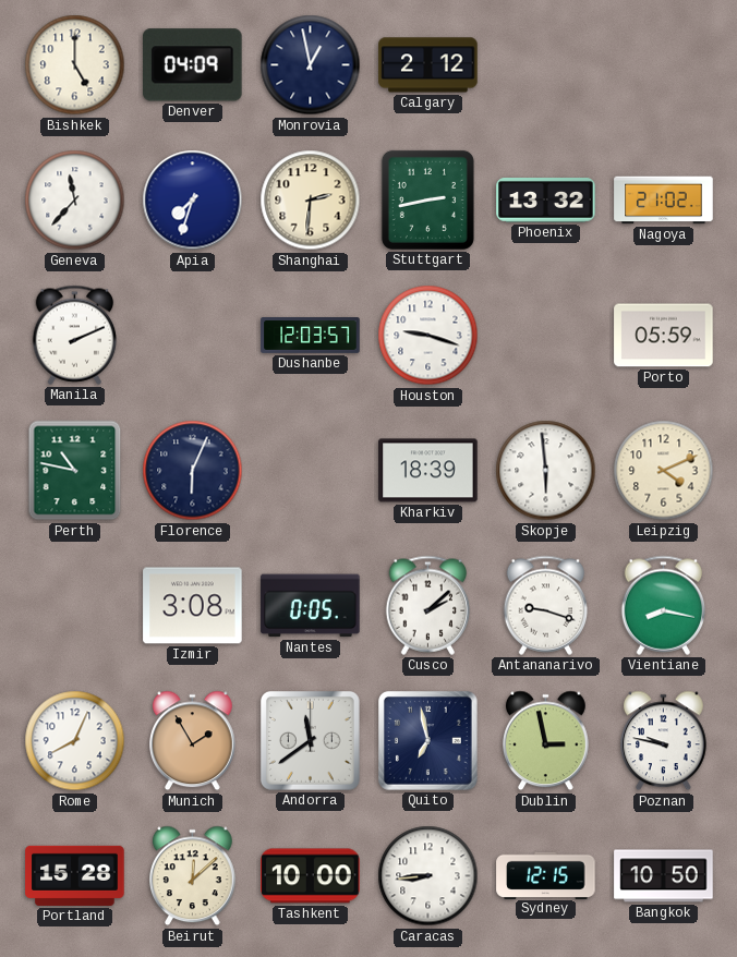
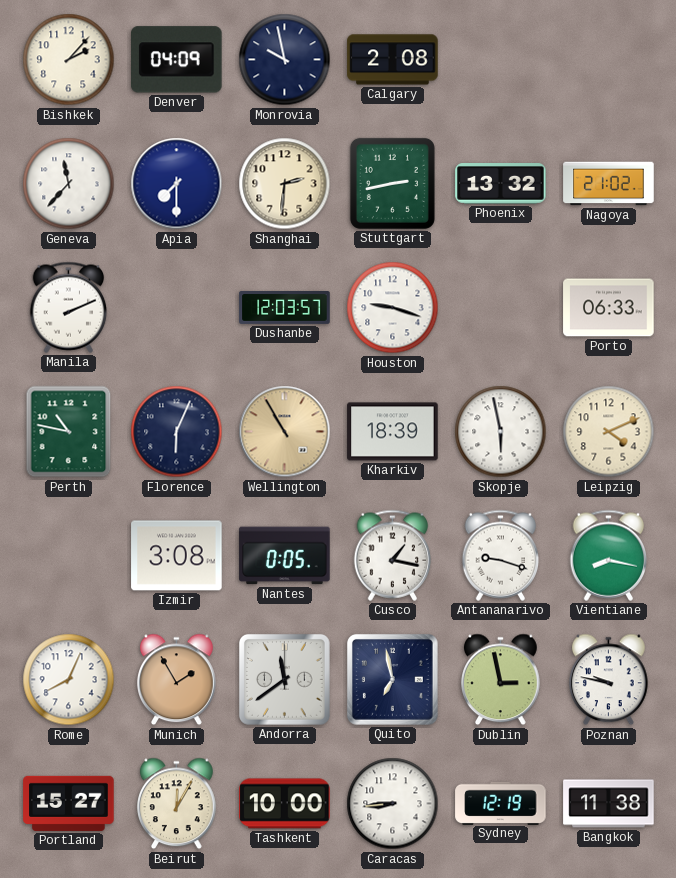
Bishkek: 5:00 -> 2:07 (69, 60)
Monrovia: 12:58 -> 9:58 (285, 60)
Calgary: 2:12 -> 2:08 (393, 60)
Apia: 7:33 -> 7:30 (177, 184)
Porto: 05:59 -> 06:33 (609, 308)
Wellington: none -> 10:55 (285, 432)
Skopje: 5:59 -> 5:58 (501, 432)
Cusco: 2:08 -> 1:17 (393, 555)
Portland: 15:28 -> 15:27 (69, 803)
Beirut: 12:08 -> 12:05 (177, 804)
Sydney: 12:15 -> 12:19 (501, 803)
Bangkok: 10:50 -> 11:38 (609, 804)
